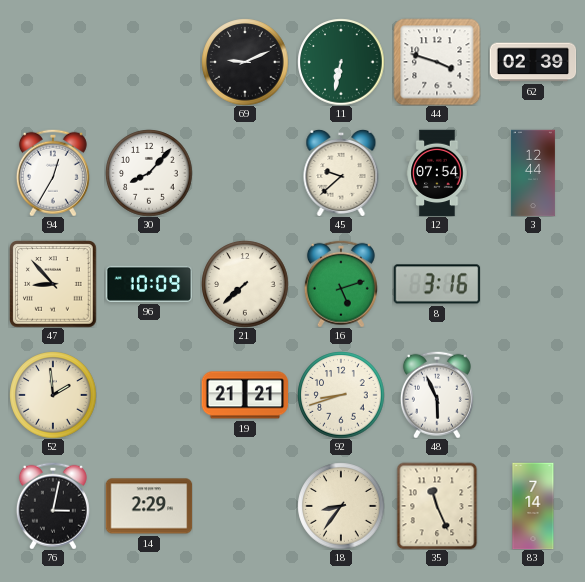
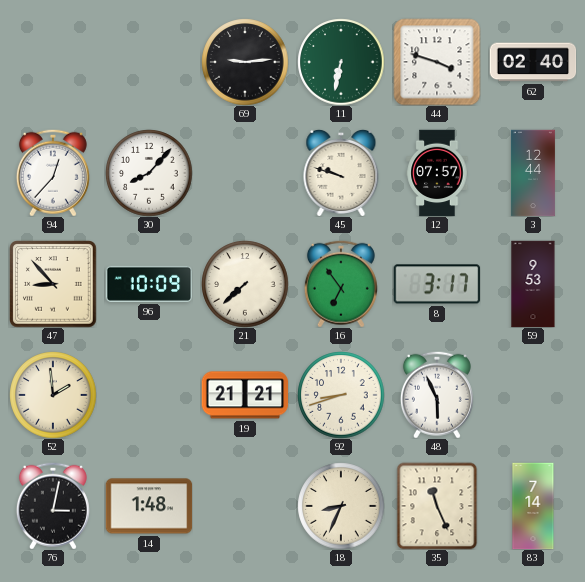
69: 9:11 -> 9:14 (245, 62)
62: 02:39 -> 02:40 (533, 62)
94: 12:35 -> 12:37 (53, 173)
45: 9:38 -> 9:48 (341, 173)
12: 07:54 -> 07:57 (437, 173)
16: 5:12 -> 6:54 (341, 284)
8: 3:16 -> 3:17 (437, 284)
59: none -> 9:53 (533, 284)
14: 2:29 -> 1:48 (149, 506)
18: 8:36 -> 8:34 (341, 506)
